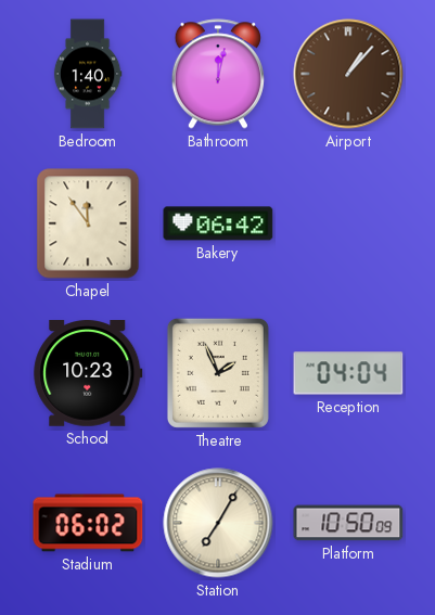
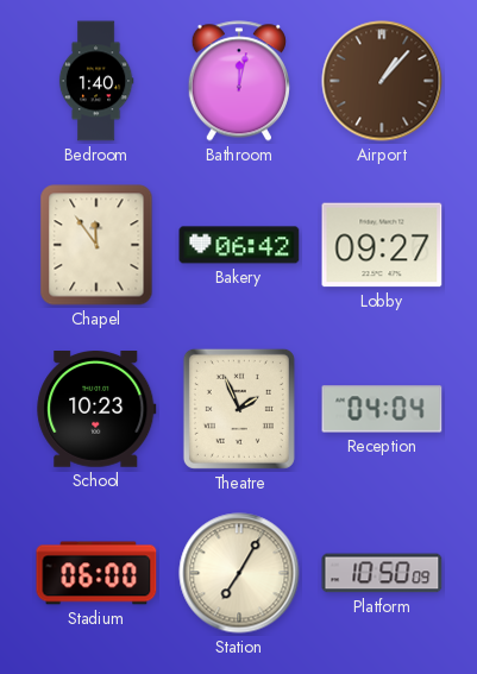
Lobby: none -> 09:27 (382, 245)
Stadium: 06:02 -> 06:00 (96, 573)
